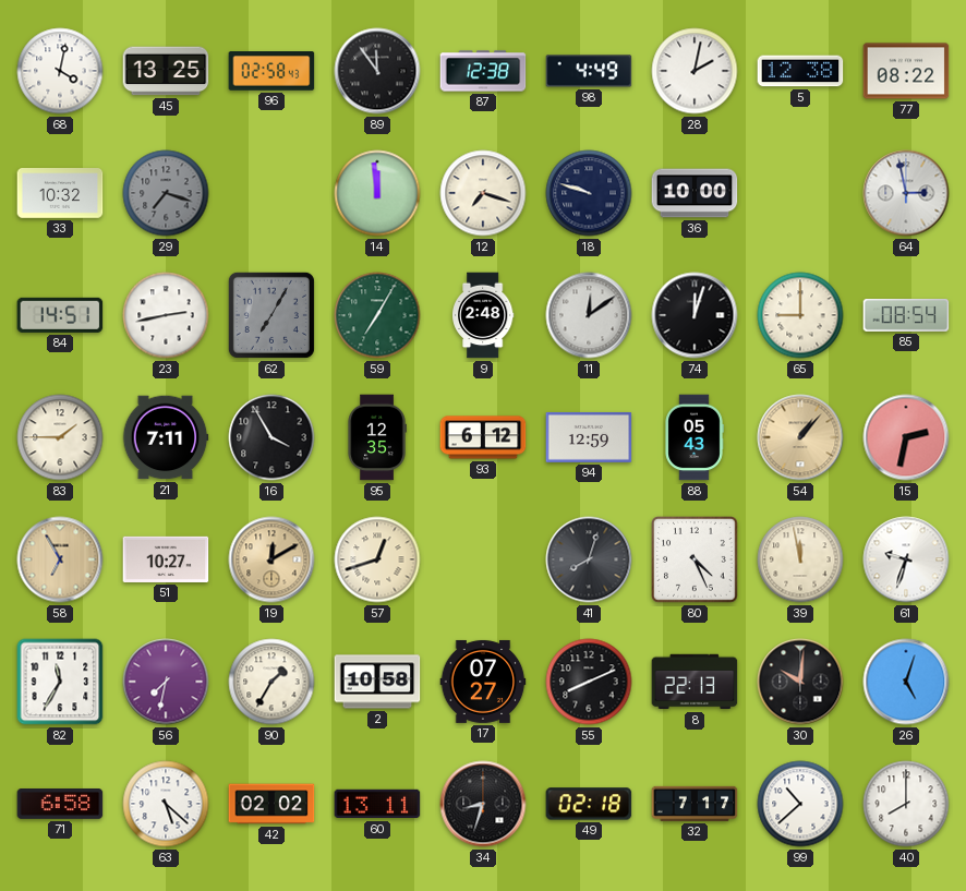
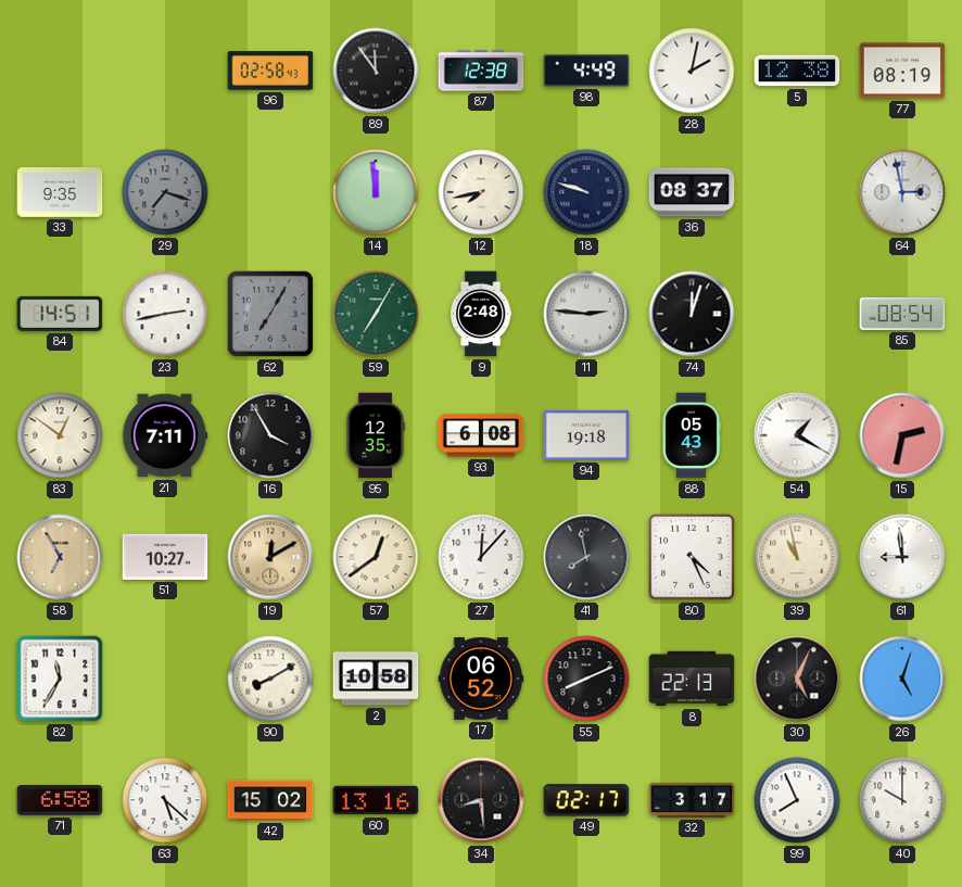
68: 4:02 -> none (60, 71)
45: 13:25 -> none (166, 71)
77: 08:22 -> 08:19 (902, 71)
33: 10:32 -> 9:35 (60, 192)
12: 7:18 -> 7:43 (481, 192)
36: 10:00 -> 08:37 (692, 192)
11: 12:09 -> 2:46 (586, 314)
65: 9:00 -> none (800, 315)
83: 1:45 -> 12:51 (60, 435)
93: 6:12 -> 6:08 (481, 435)
94: 12:59 -> 19:18 (586, 435)
54: 1:07 -> 1:20 (797, 435)
54 dial: champagne -> white (797, 435)
57: 12:42 -> 12:39 (376, 557)
27: none -> 12:07 (481, 557)
41: 8:03 -> 7:58 (586, 557)
39: 11:58 -> 10:58 (797, 557)
61: 9:33 -> 8:59 (902, 557)
56: 7:32 -> none (166, 682)
90: 1:35 -> 8:10 (270, 679)
17: 07:27 -> 06:52 (481, 679)
30: 10:01 -> 5:04 (797, 679)
42: 02:02 -> 15:02 (270, 800)
60: 13:11 -> 13:16 (376, 800)
34: 8:33 -> 8:29 (481, 800)
49: 02:18 -> 02:17 (586, 800)
32: 7:17 -> 3:17 (692, 800)
99: 10:38 -> 7:56 (797, 800)
40: 8:00 -> 10:00 (902, 800)
